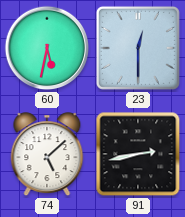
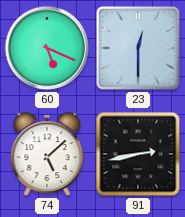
60: 5:32 -> 5:19 (47, 48)
